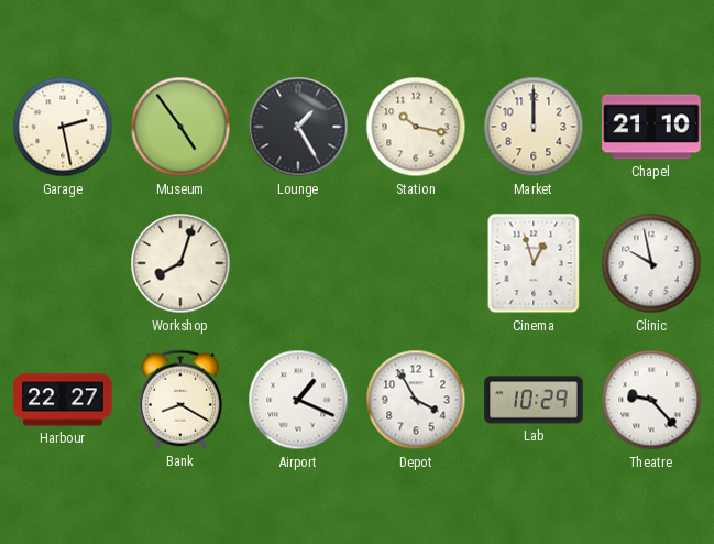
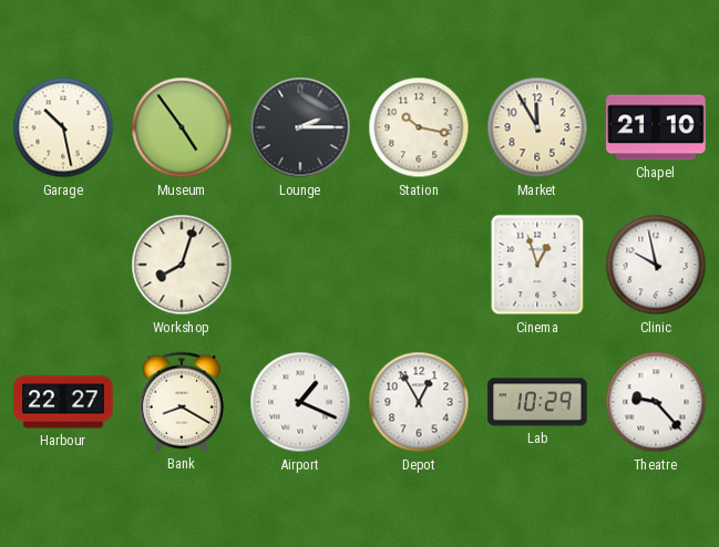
Garage: 2:28 -> 10:28 (63, 127)
Lounge: 1:25 -> 2:15 (300, 127)
Market: 12:00 -> 11:55 (537, 127)
Depot: 3:55 -> 12:55 (419, 402)
